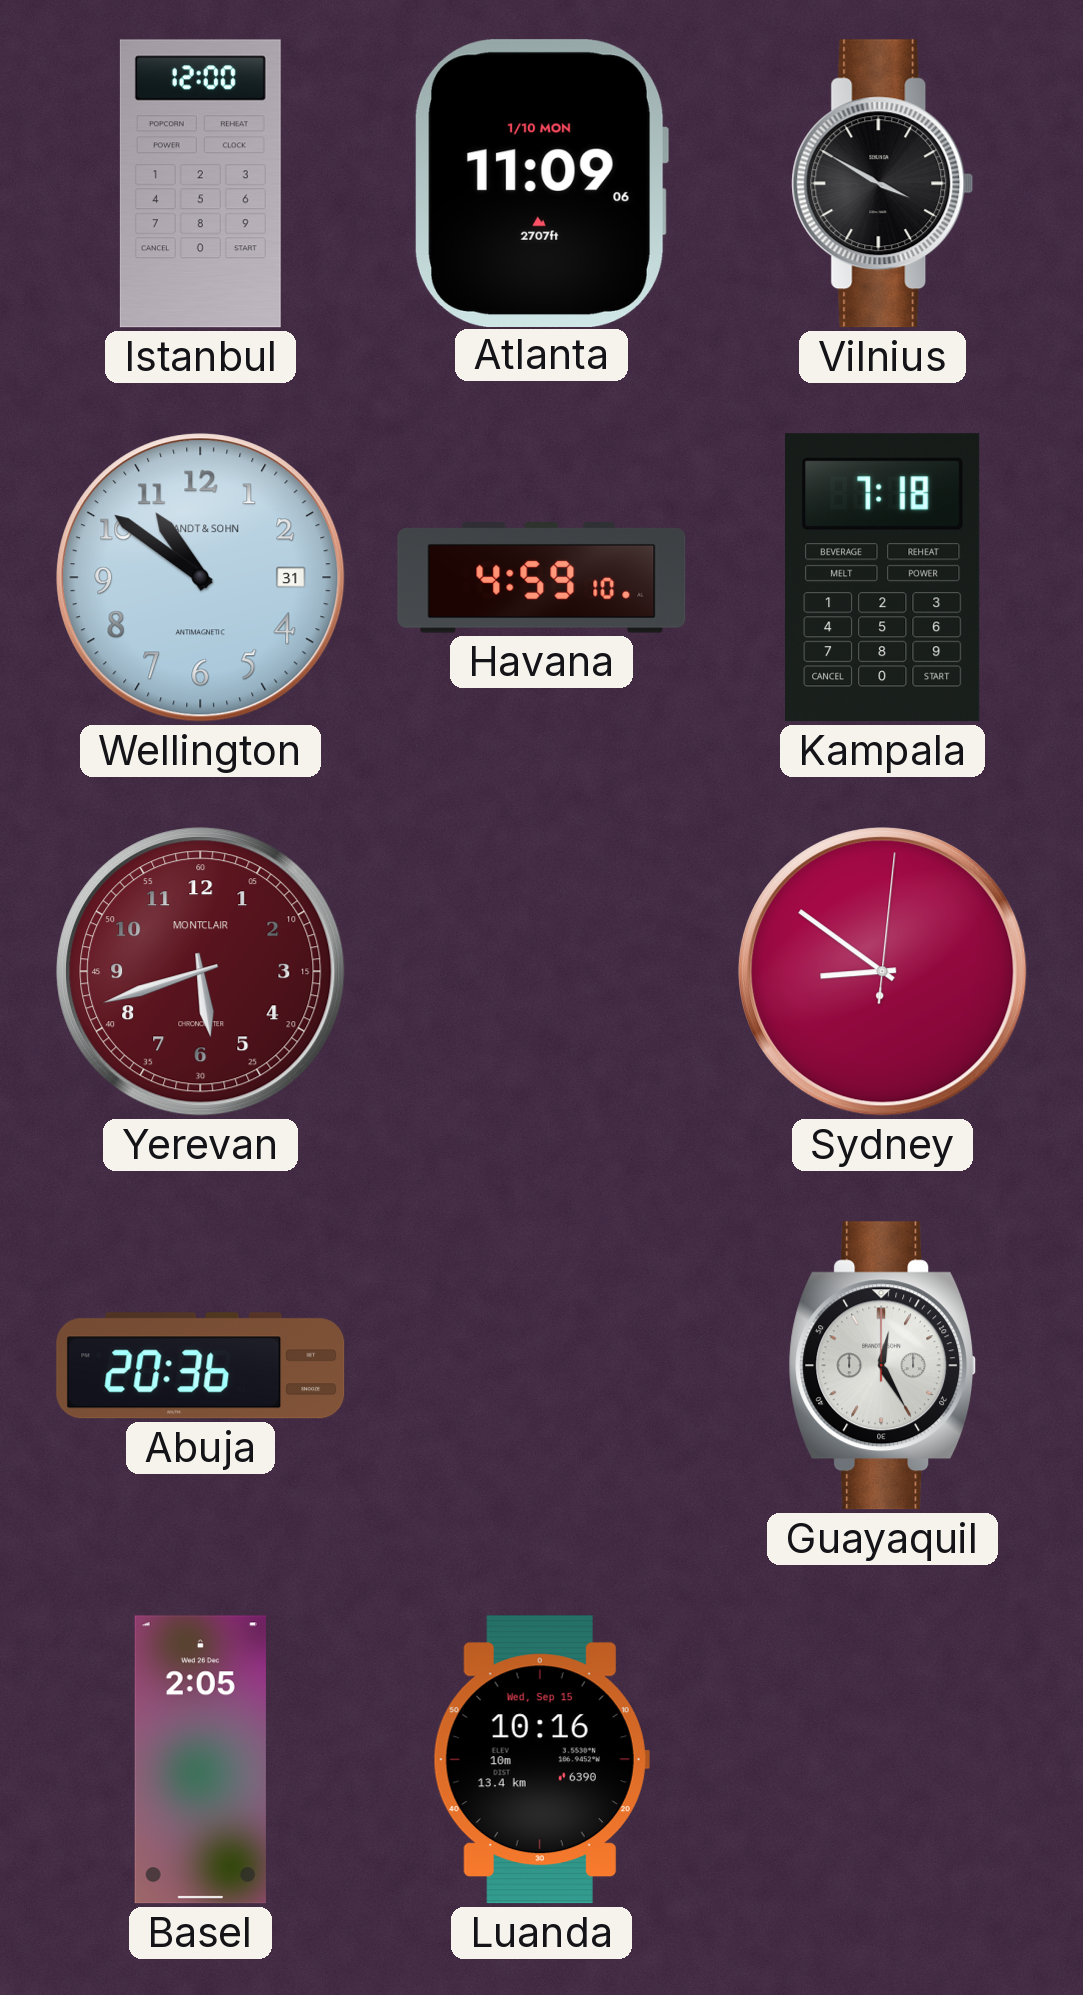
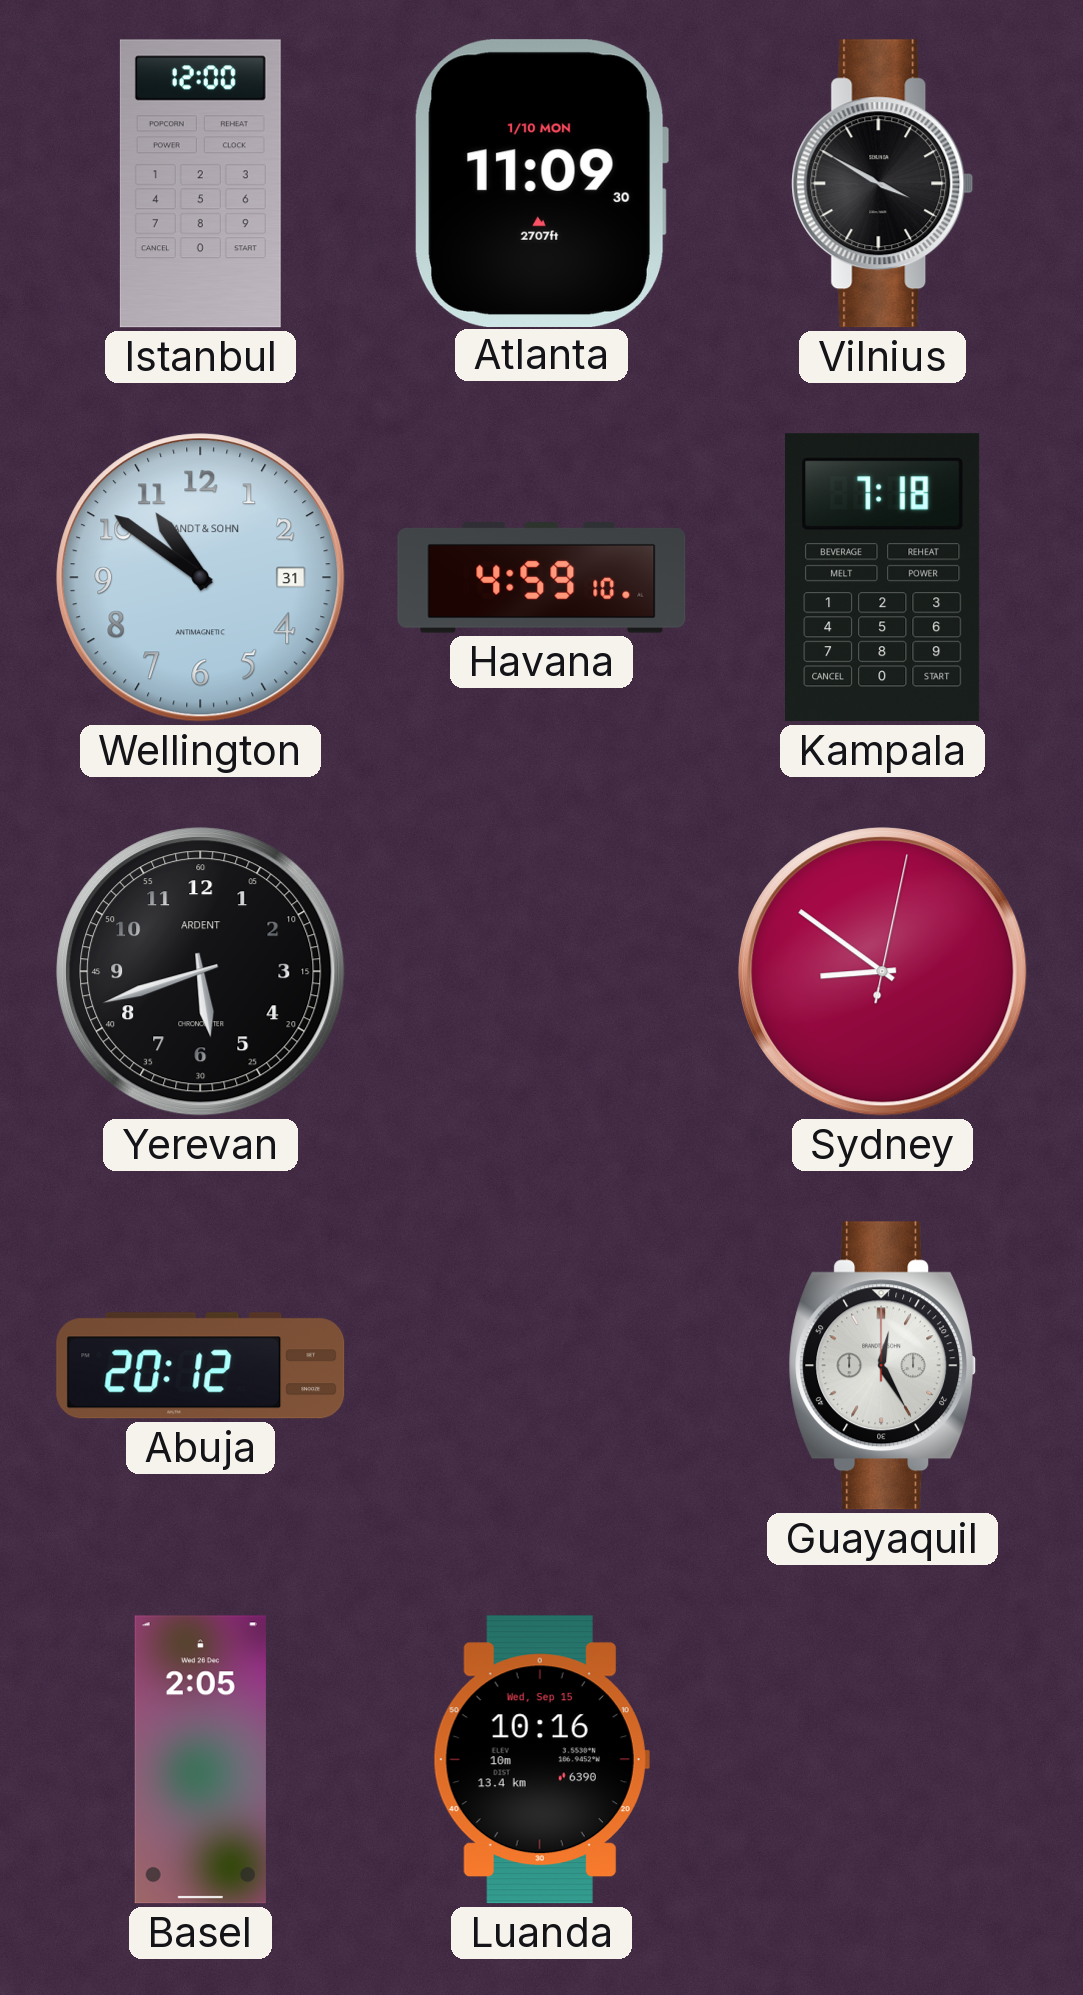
Atlanta: 11:09:06 -> 11:09:30 (541, 183)
Yerevan dial: burgundy -> black (201, 972)
Yerevan brand: MONTCLAIR -> ARDENT (201, 972)
Sydney: 8:51:01 -> 8:51:02 (883, 972)
Abuja: 20:36 -> 20:12 (201, 1366)
